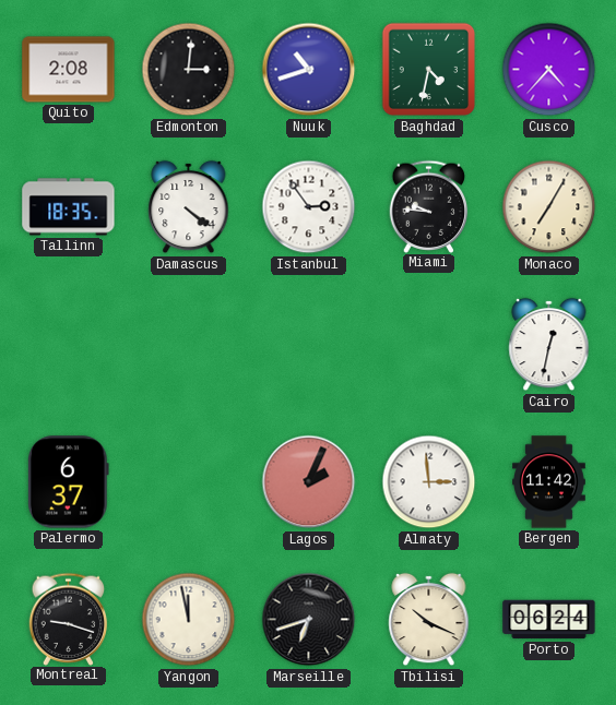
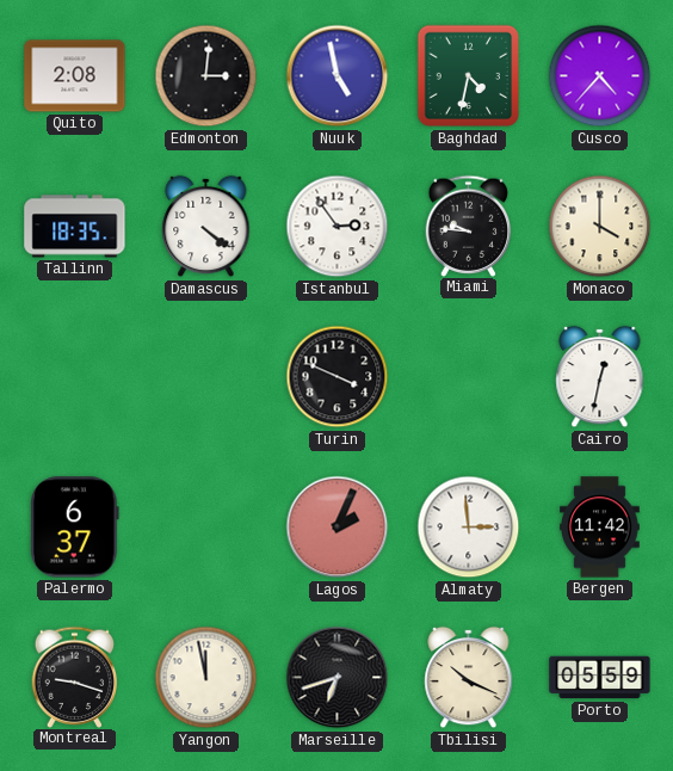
Nuuk: 10:42 -> 4:58 (338, 76)
Monaco: 7:05 -> 4:00 (600, 227)
Turin: none -> 3:49 (338, 377)
Porto: 06:24 -> 05:59 (600, 678)
